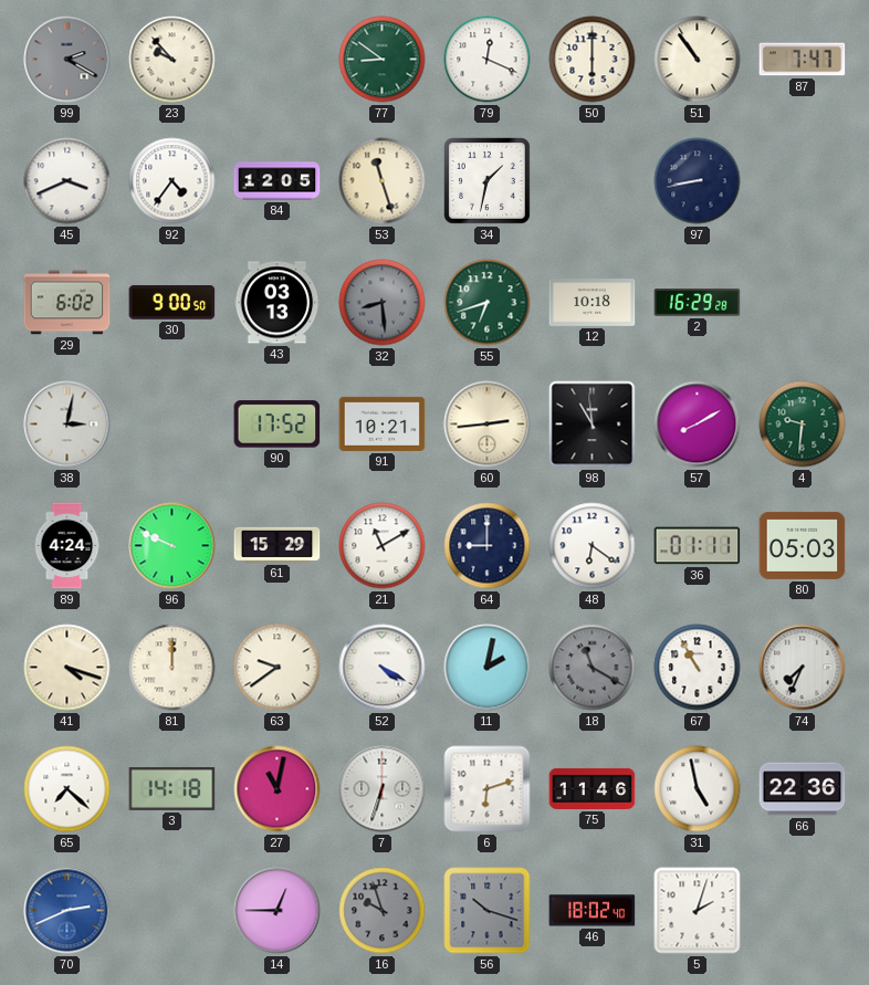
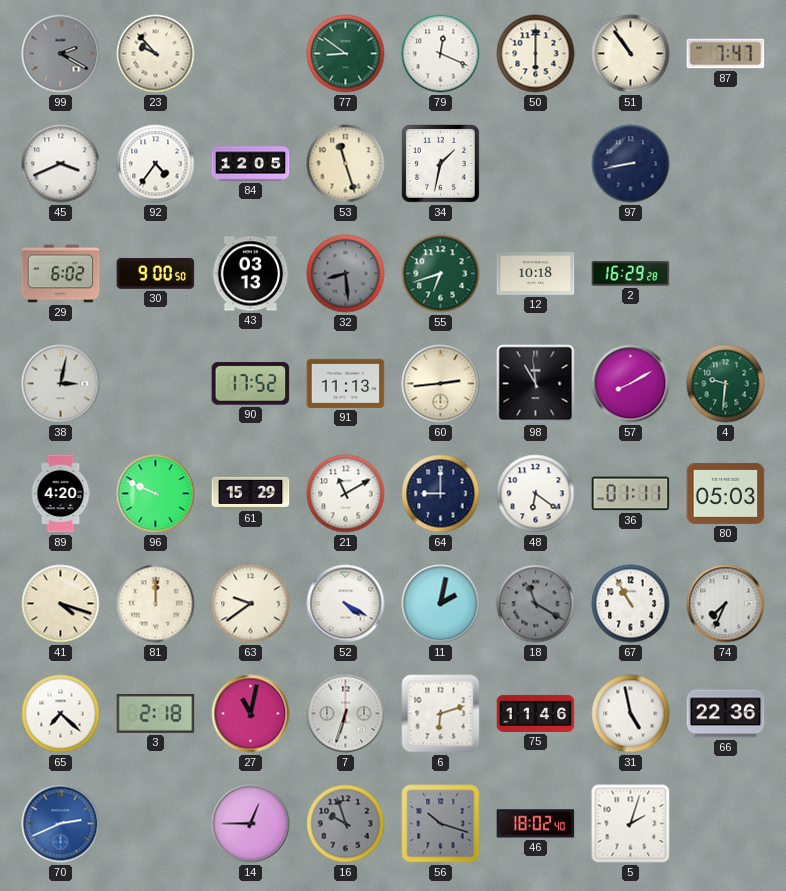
91: 10:21 -> 11:13 (346, 383)
89: 4:24 -> 4:20 (61, 494)
3: 14:18 -> 2:18 (156, 713)
